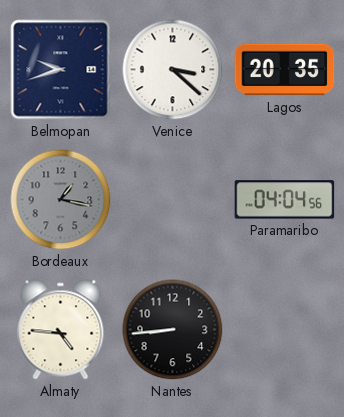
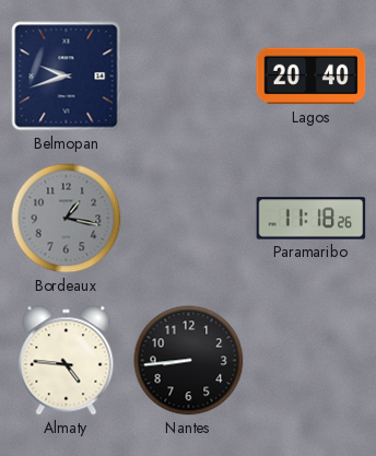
Venice: 3:22 -> none (173, 70)
Lagos: 20:35 -> 20:40 (312, 77)
Paramaribo: 04:04 -> 11:18 (312, 219)
